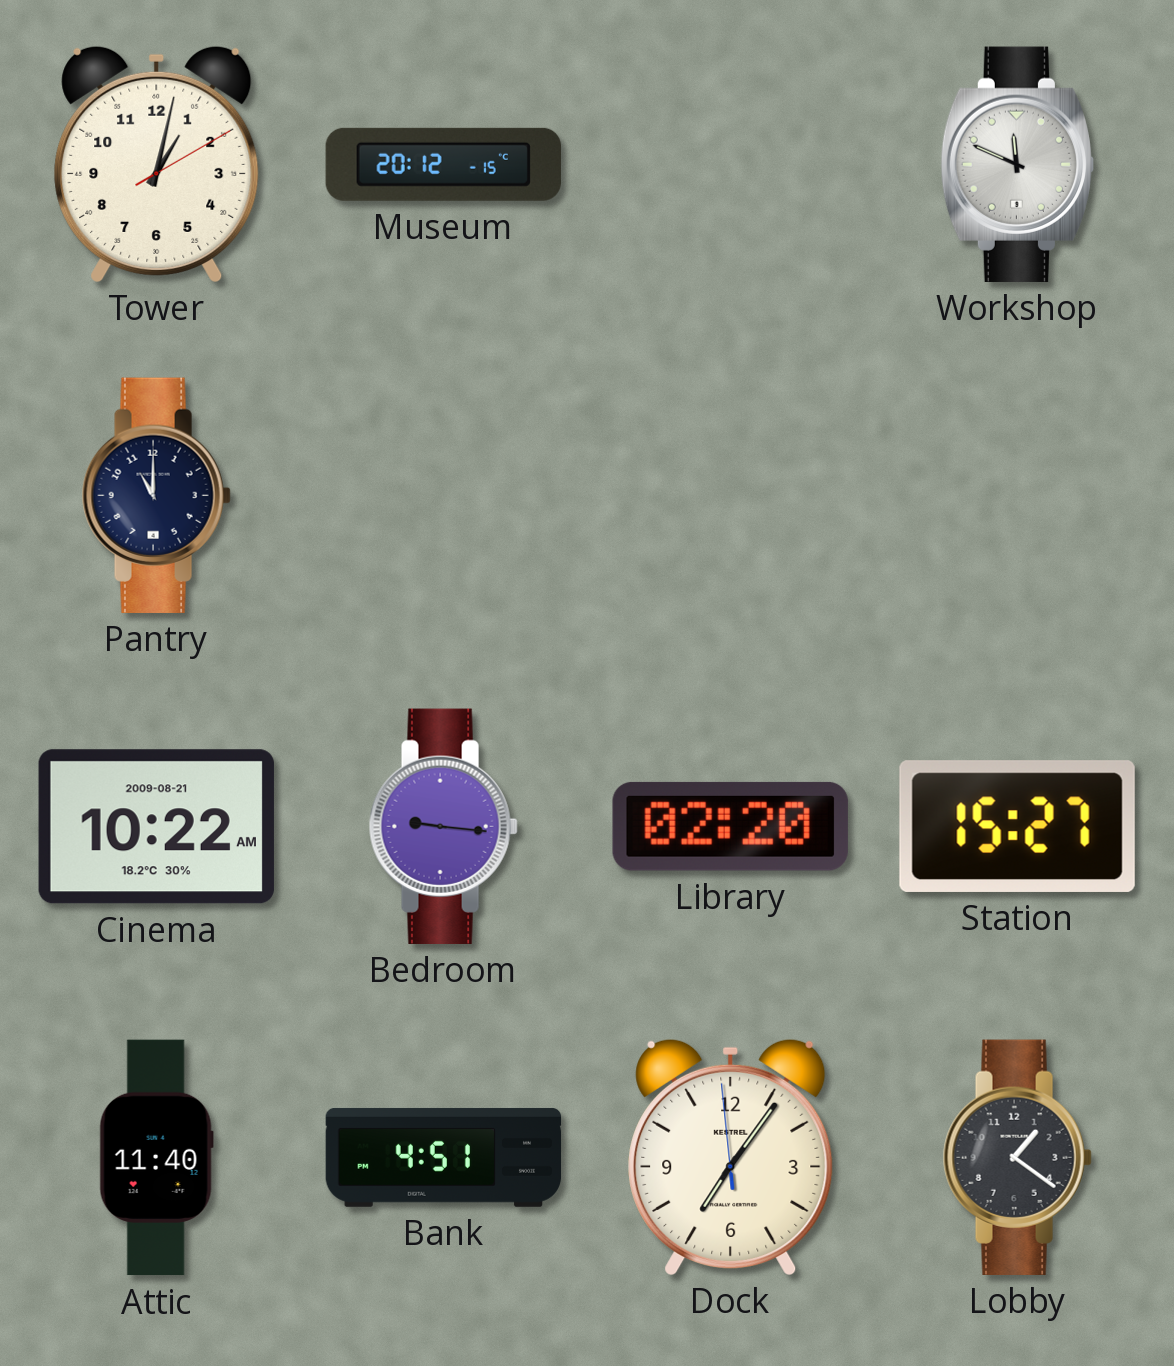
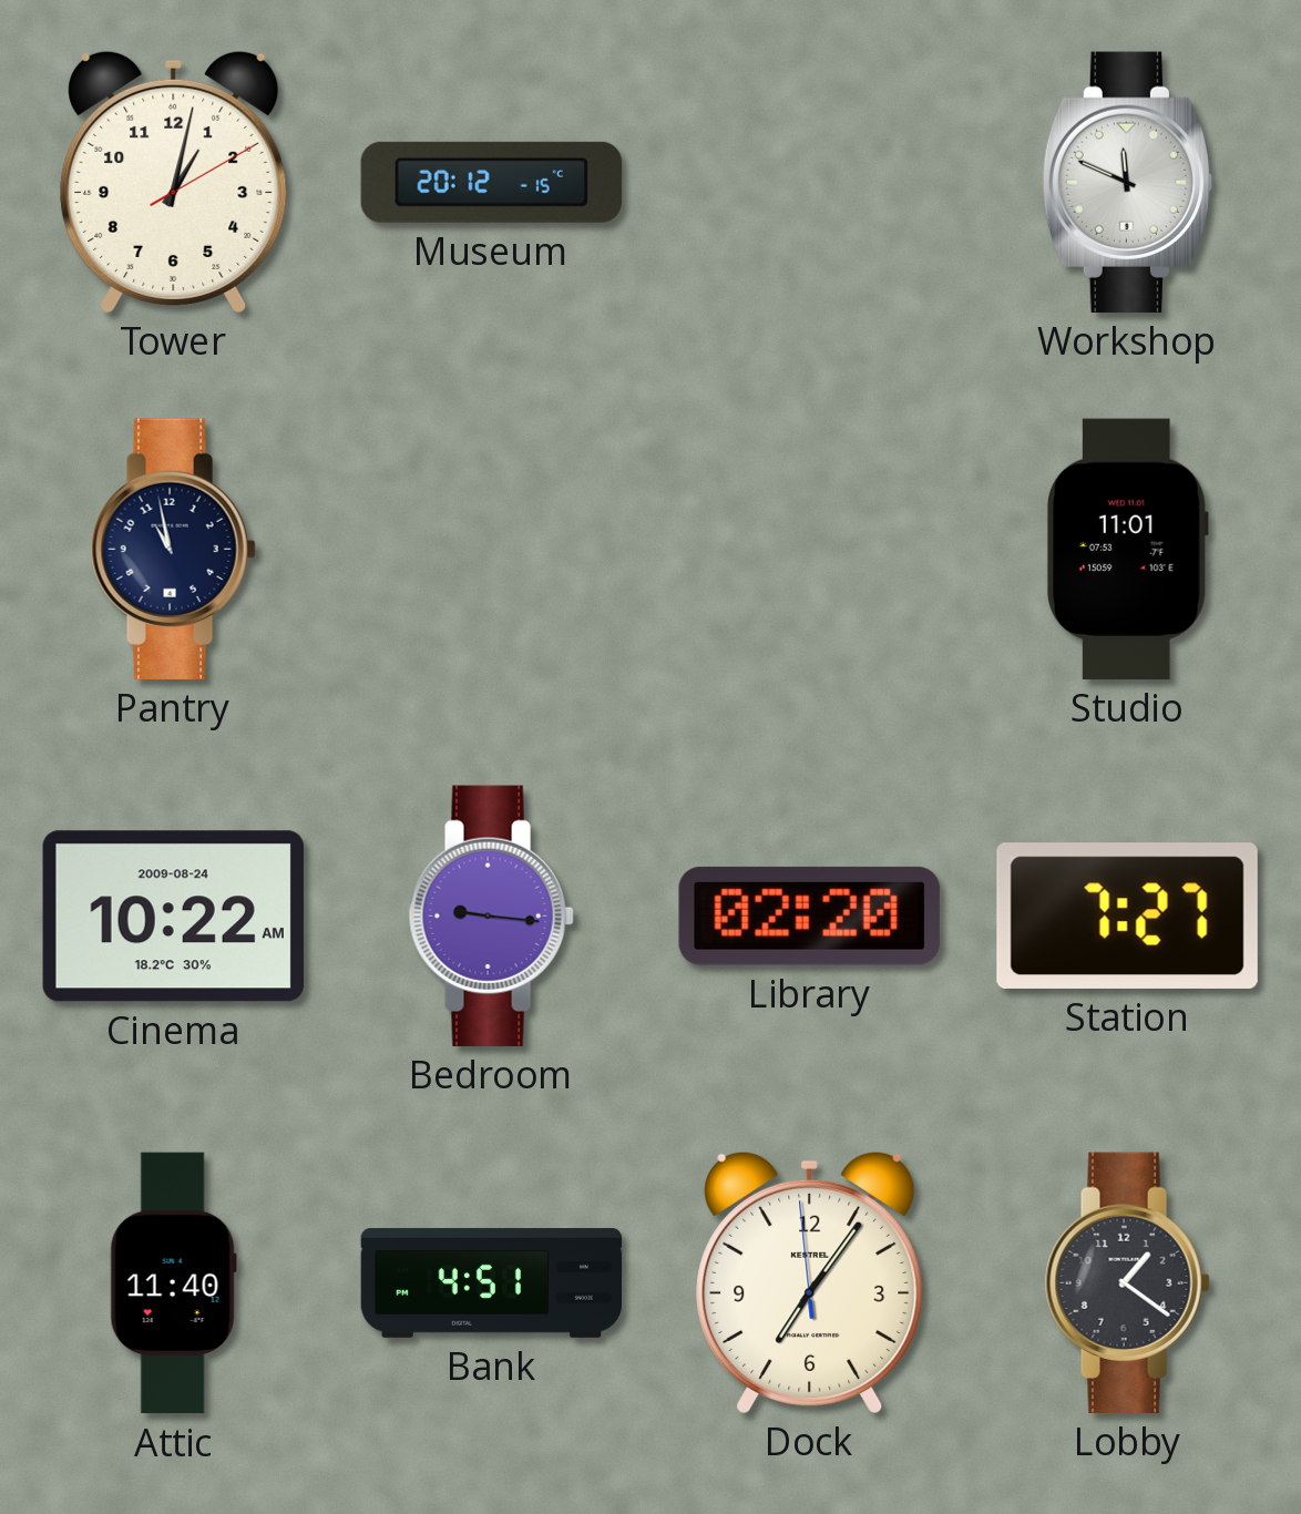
Pantry: 11:00 -> 10:58 (173, 549)
Studio: none -> 11:01 (1127, 549)
Cinema date: 2009-08-21 -> 2009-08-24 (173, 917)
Station: 15:27 -> 7:27 (1127, 915)
